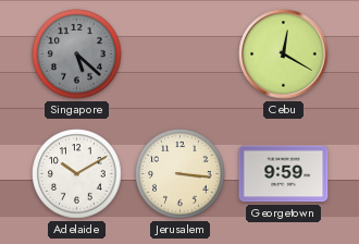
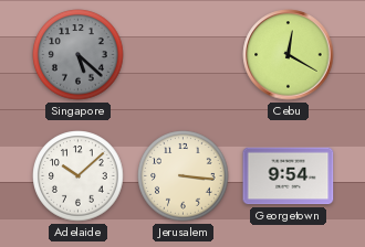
Adelaide: 10:10 -> 10:08 (79, 176)
Georgetown: 9:59 -> 9:54 (289, 176)
